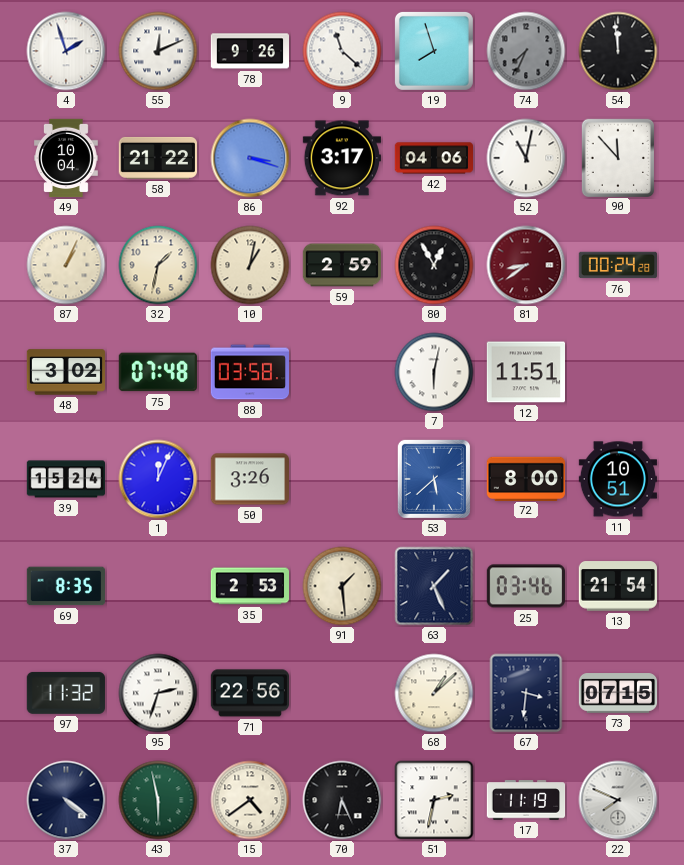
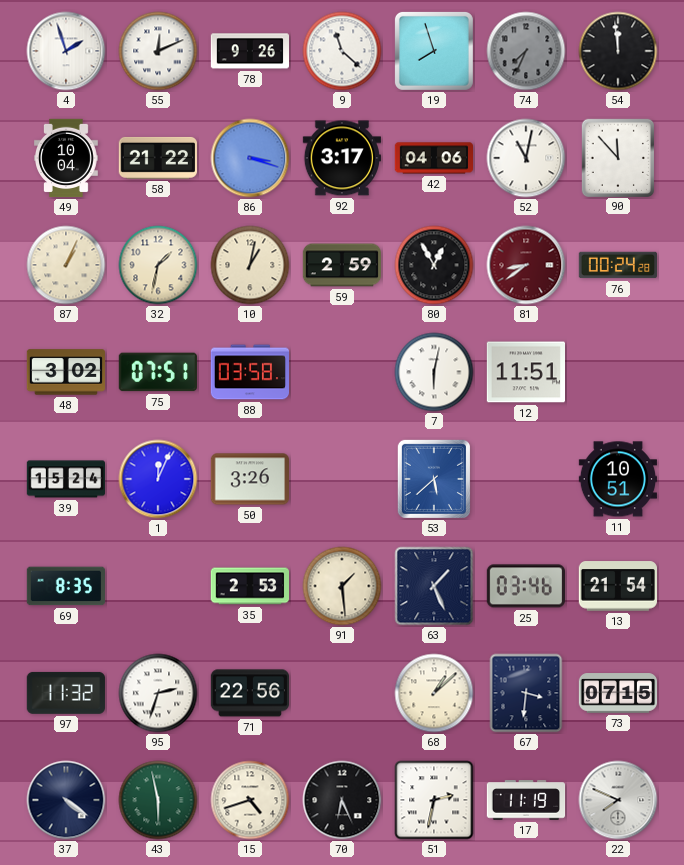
75: 07:48 -> 07:51 (158, 372)
72: 8:00 -> none (525, 478)
15: 4:39 -> 4:42 (250, 800)
